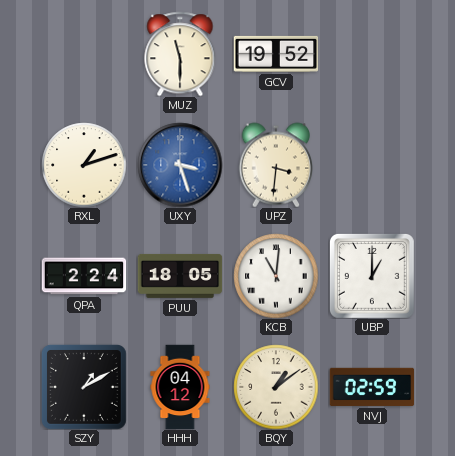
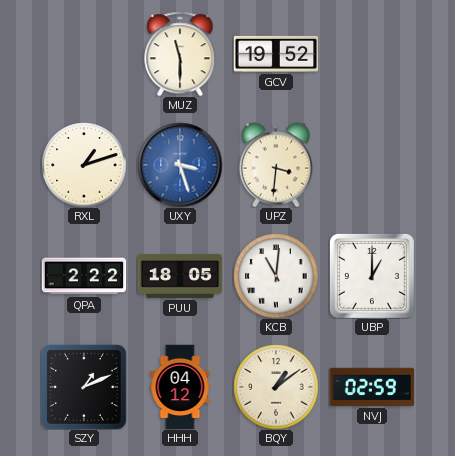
QPA: 2:24 -> 2:22 (84, 276)
SZY: 1:10 -> 1:11 (84, 387)
